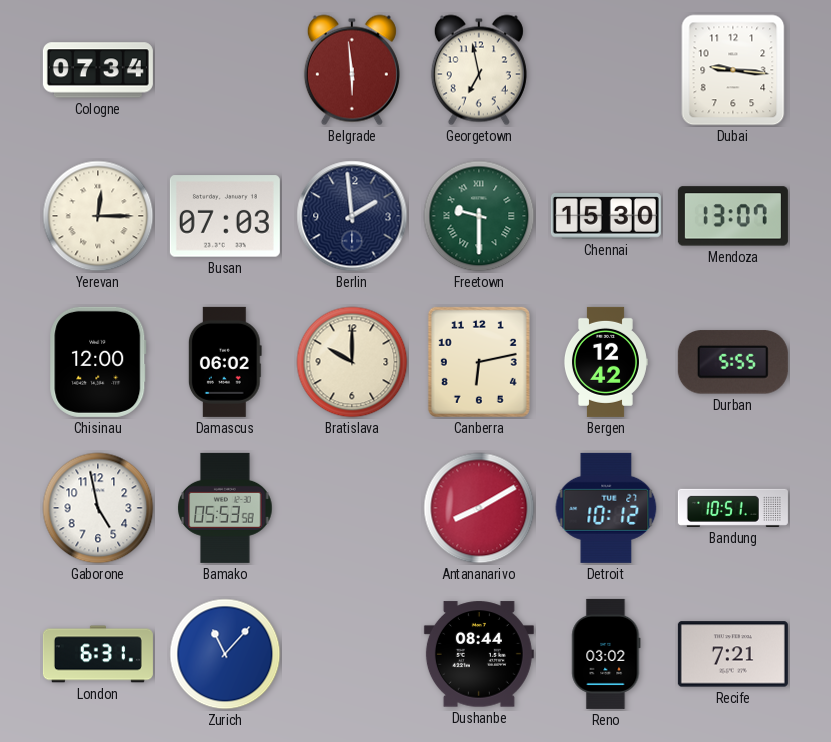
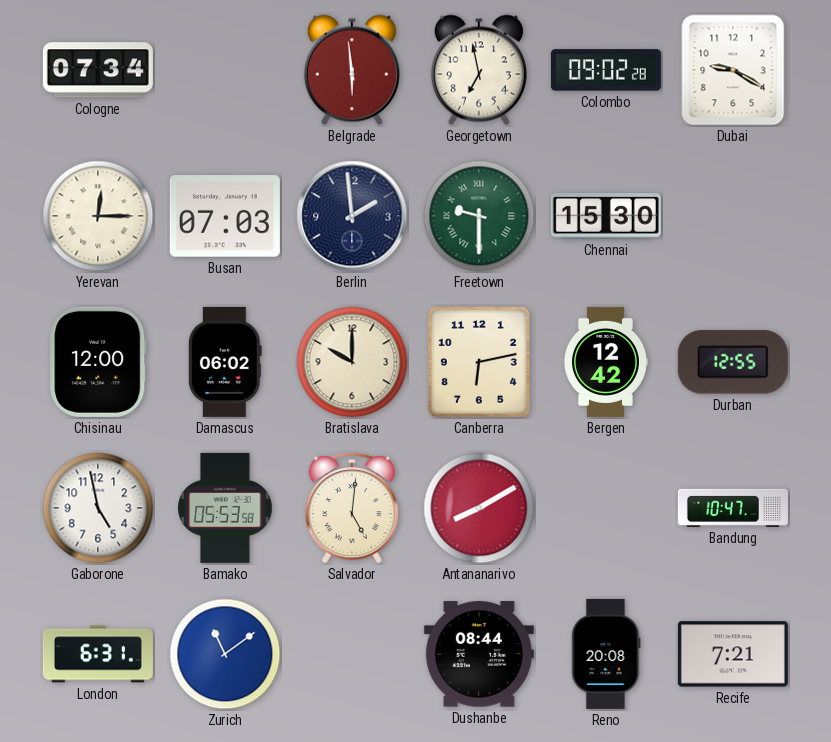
Colombo: none -> 09:02 (606, 70)
Dubai: 9:16 -> 9:20 (733, 70)
Mendoza: 13:07 -> none (733, 216)
Durban: 5:55 -> 12:55 (733, 362)
Salvador: none -> 5:01 (352, 508)
Detroit: 10:12 -> none (606, 508)
Bandung: 10:51 -> 10:47 (733, 508)
Zurich: 11:07 -> 11:09 (225, 654)
Reno: 03:02 -> 20:08 (606, 654)
